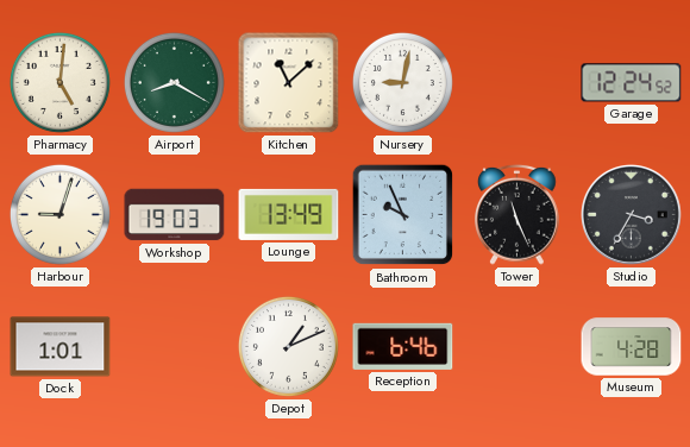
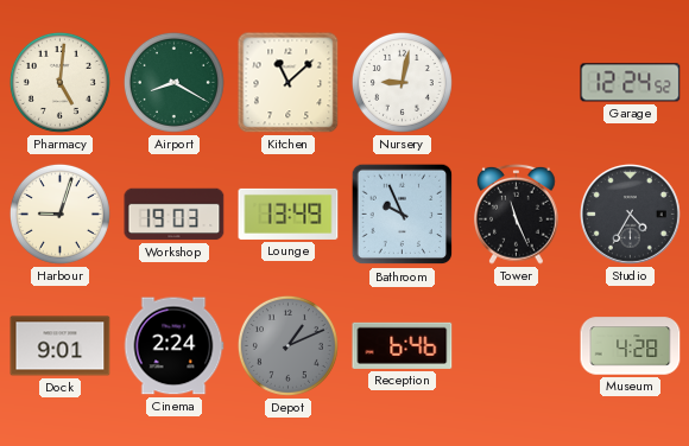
Studio: 3:35 -> 4:35 (631, 215)
Dock: 1:01 -> 9:01 (61, 346)
Cinema: none -> 2:24 (173, 346)
Depot dial: white -> grey (287, 345)
